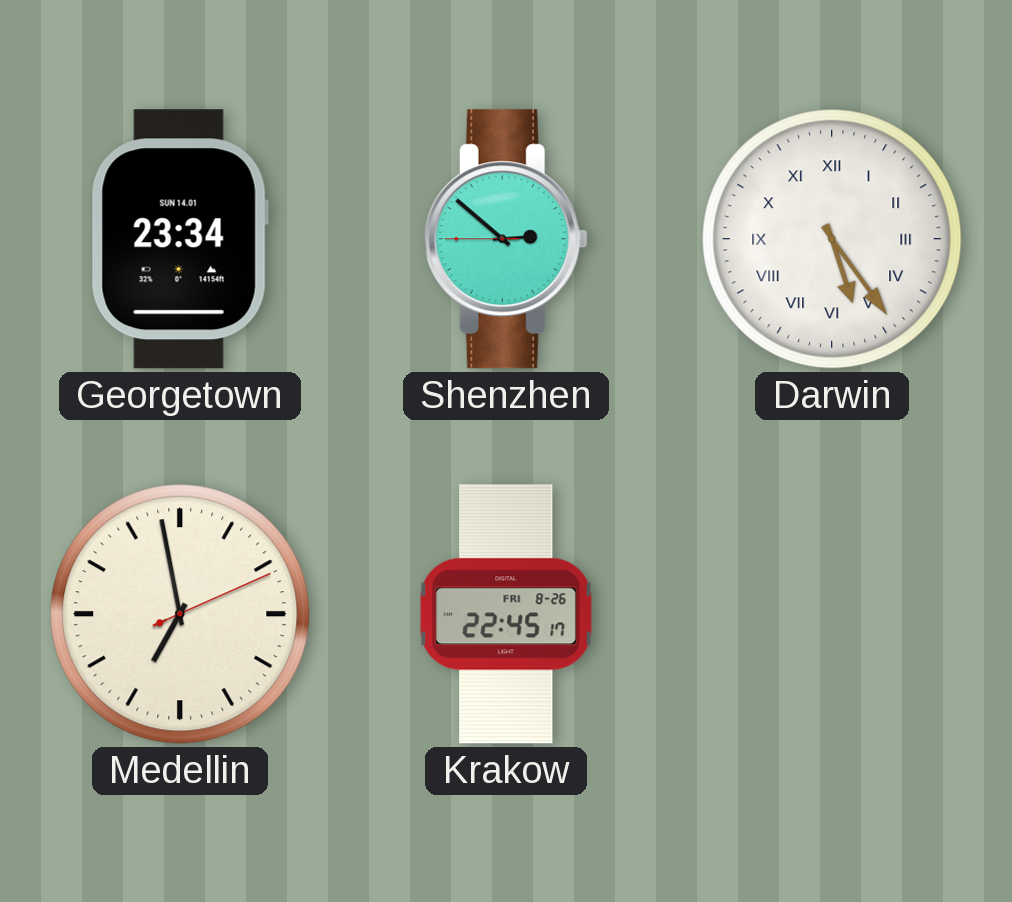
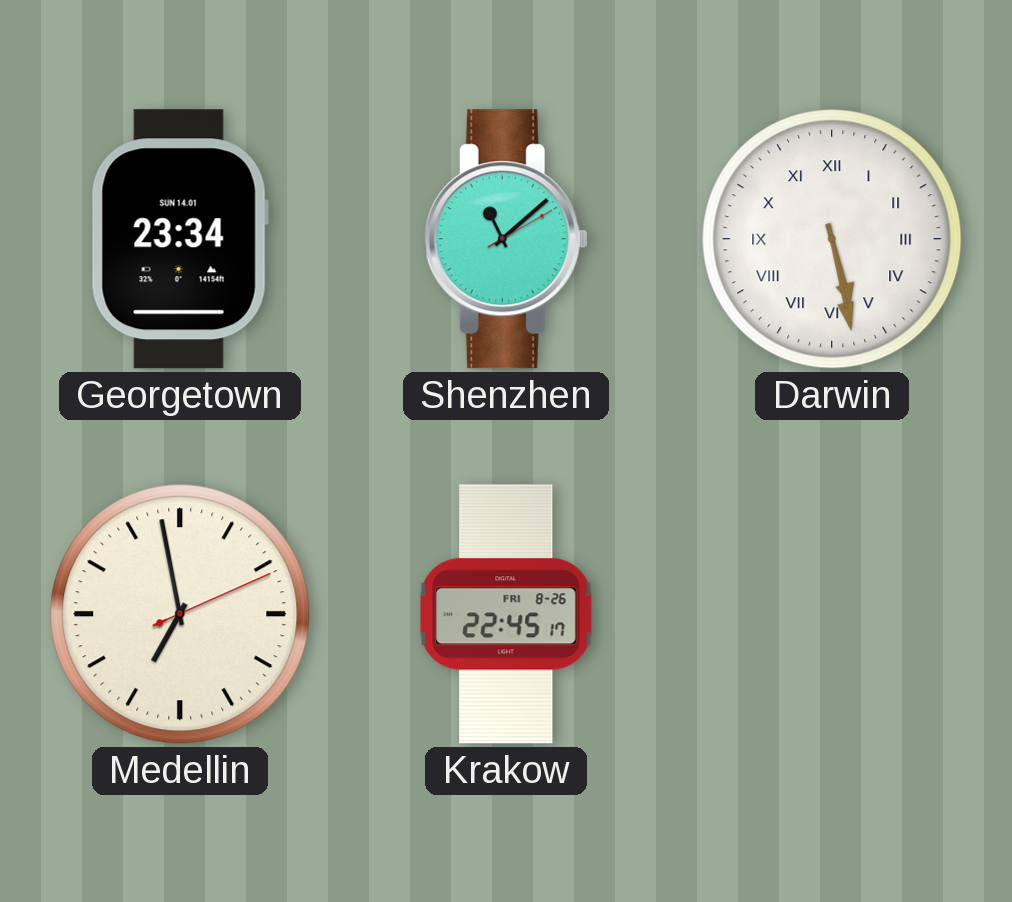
Shenzhen: 2:51 -> 11:08 (506, 239)
Darwin: 5:24 -> 5:28 (832, 239)
